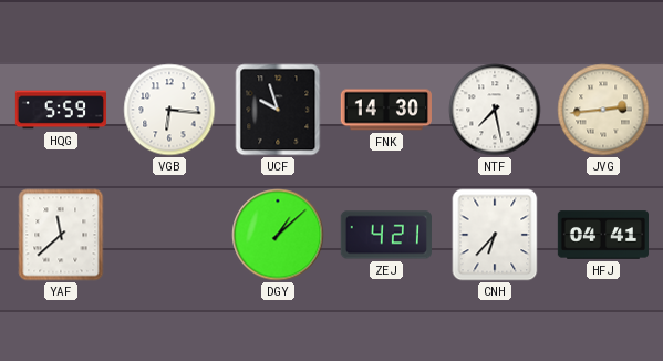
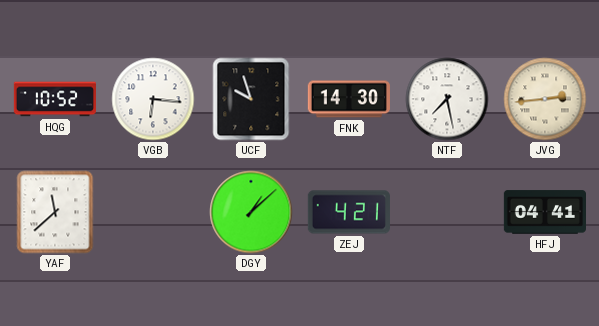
HQG: 5:59 -> 10:52 (54, 99)
CNH: 6:37 -> none (495, 235)
